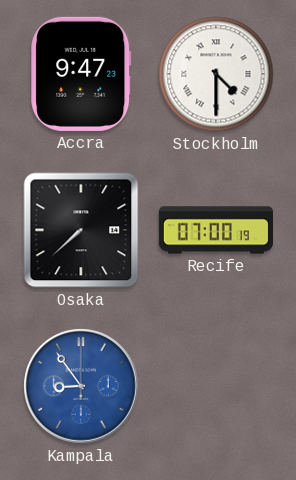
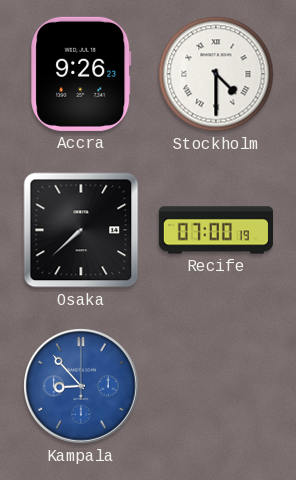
Accra: 9:47 -> 9:26 (81, 74)
Kampala: 8:54 -> 8:53 (82, 387)
